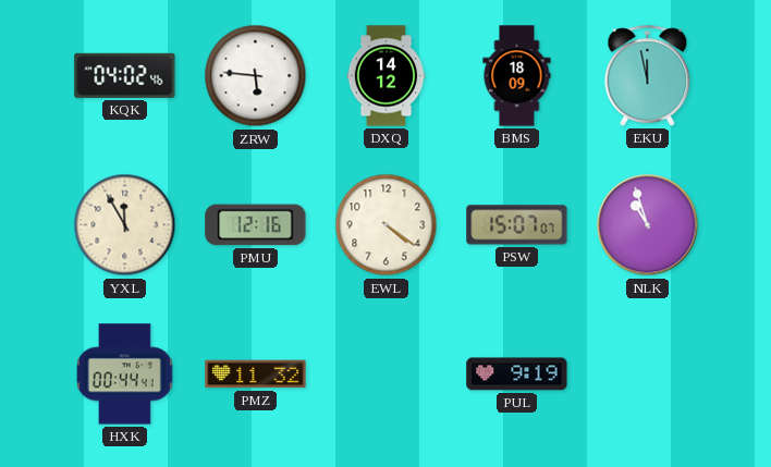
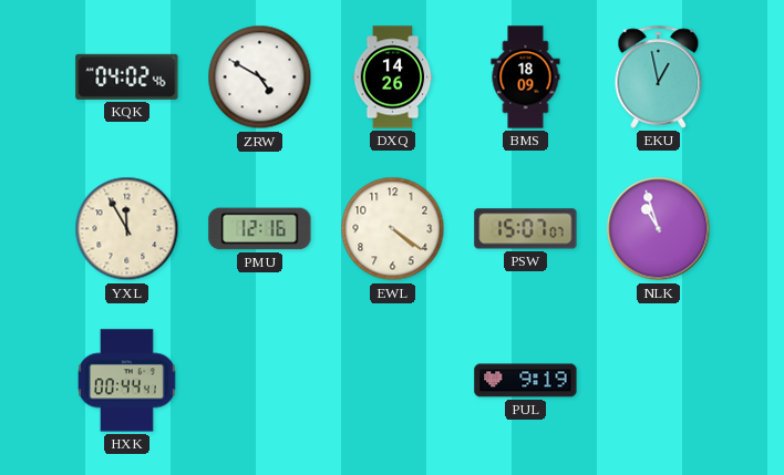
ZRW: 5:46 -> 4:50 (260, 78)
DXQ: 14:12 -> 14:26 (393, 78)
EKU: 11:58 -> 12:58 (659, 76)
PMZ: 11:32 -> none (256, 374)
